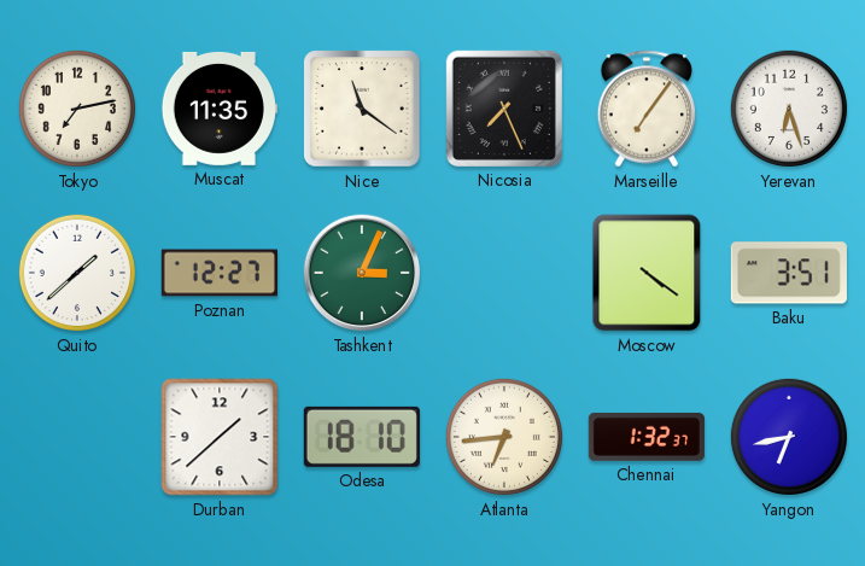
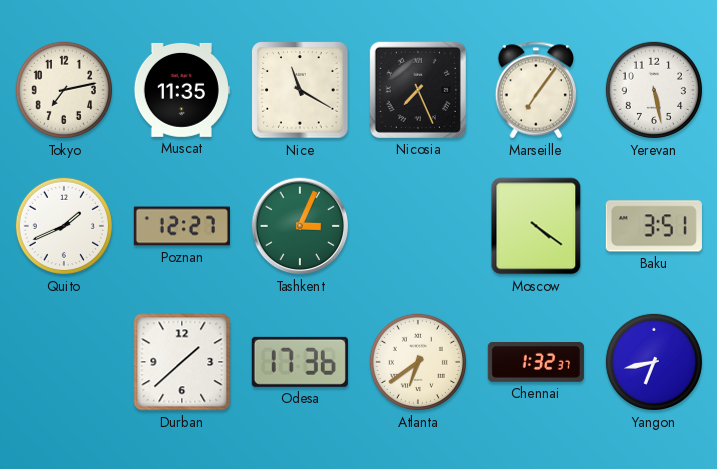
Nice: 11:21 -> 11:20 (300, 90)
Yerevan: 6:27 -> 5:28 (654, 90)
Quito: 1:38 -> 1:41 (64, 226)
Odesa: 18:10 -> 17:36 (300, 362)
Atlanta: 6:44 -> 6:39 (418, 362)
